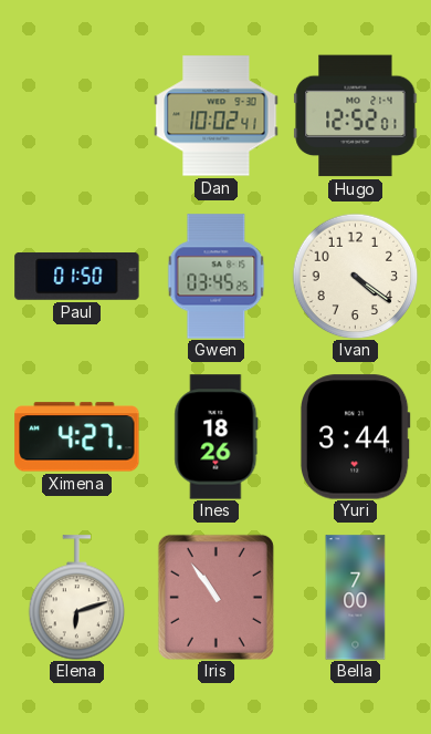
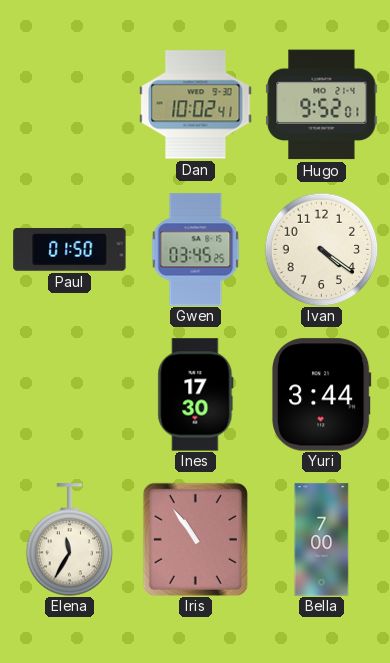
Hugo: 12:52 -> 9:52 (322, 105)
Ximena: 4:27 -> none (77, 437)
Ines: 18:26 -> 17:30 (196, 395)
Elena: 6:12 -> 11:35 (70, 540)
